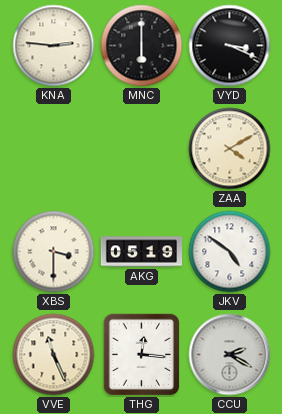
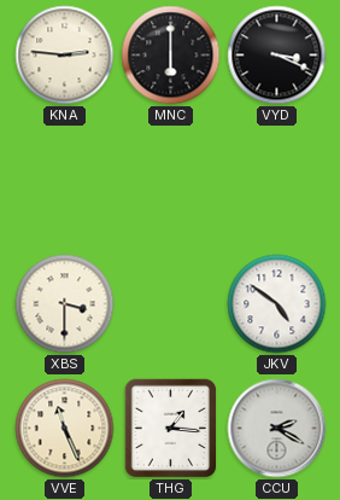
ZAA: 4:10 -> none (230, 149)
AKG: 05:19 -> none (141, 252)
THG: 12:16 -> 1:16 (171, 429)
